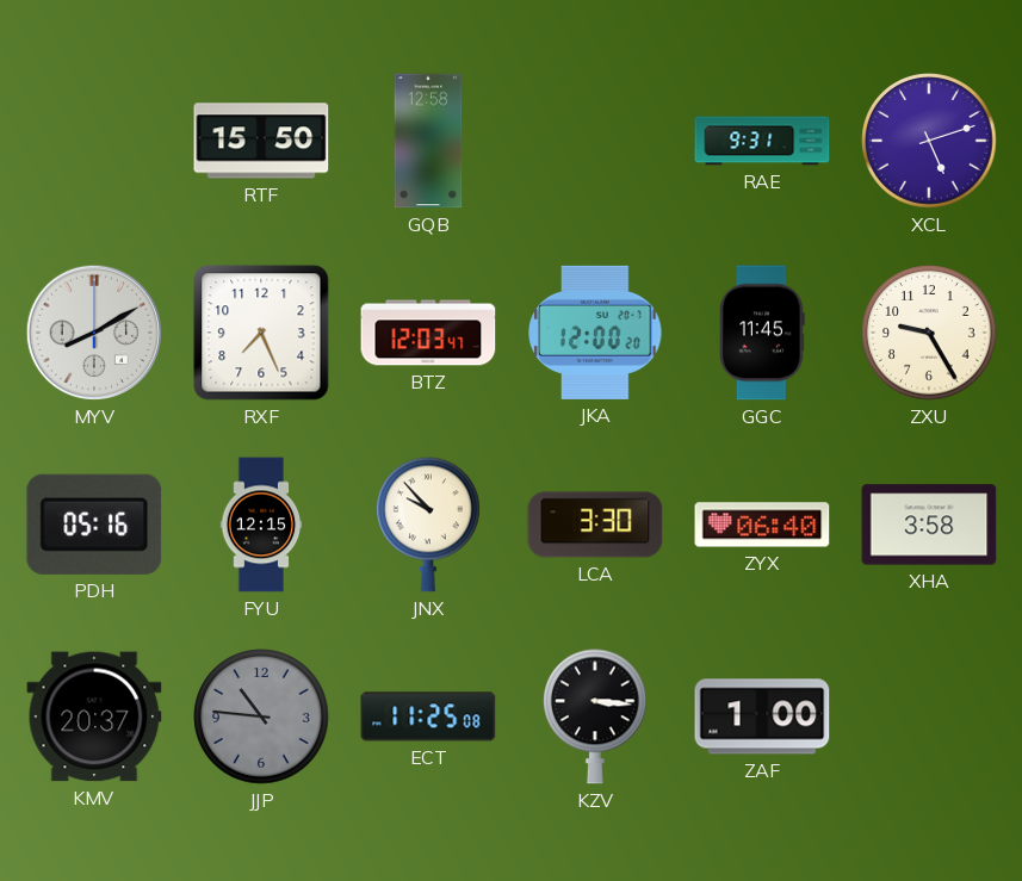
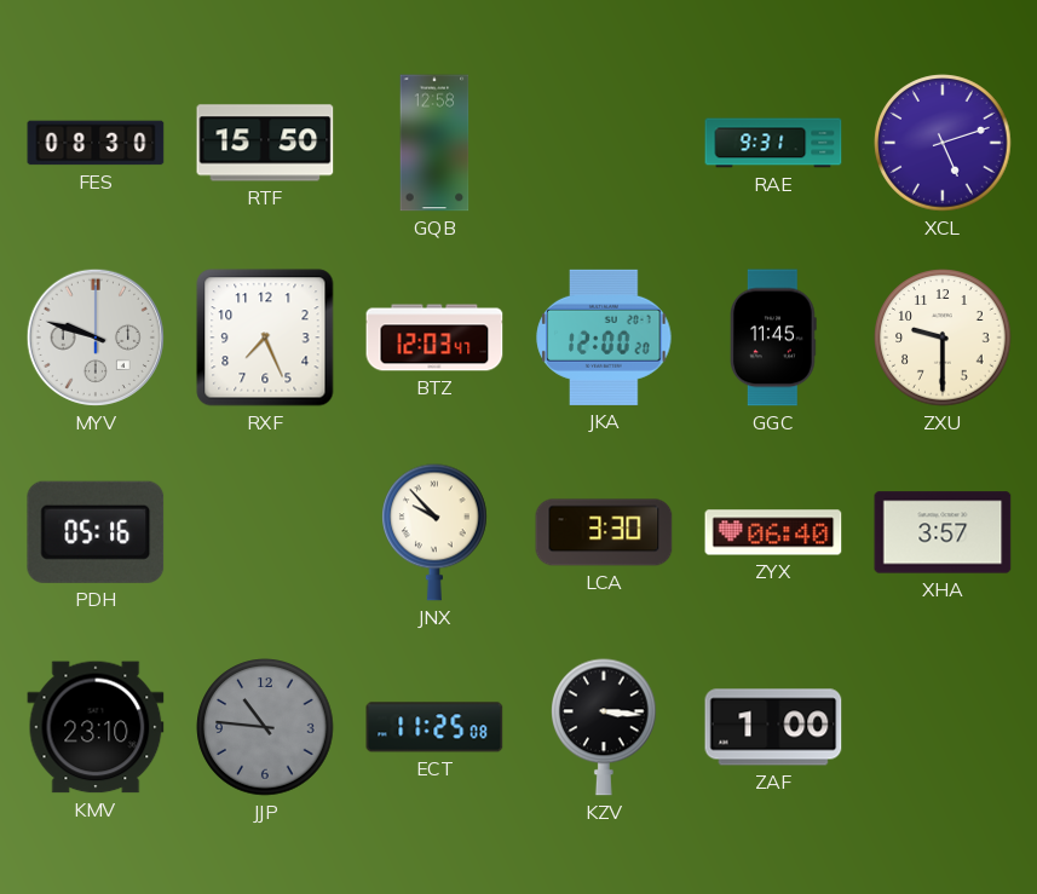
FES: none -> 08:30 (96, 143)
MYV: 8:10 -> 9:48 (96, 338)
ZXU: 9:25 -> 9:30 (943, 338)
FYU: 12:15 -> none (261, 525)
XHA: 3:58 -> 3:57 (943, 532)
KMV: 20:37 -> 23:10 (96, 727)
